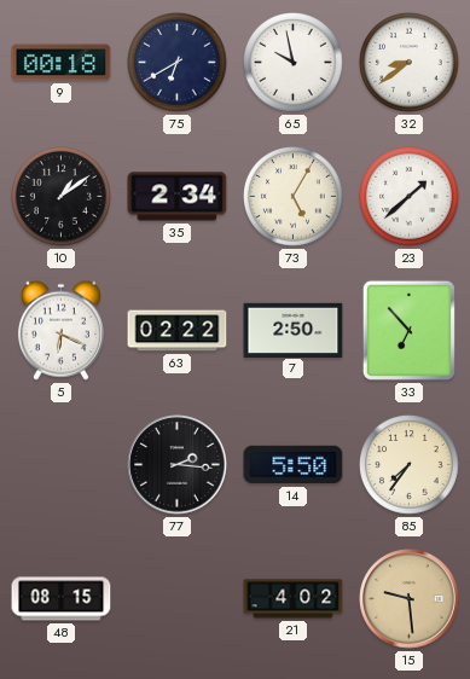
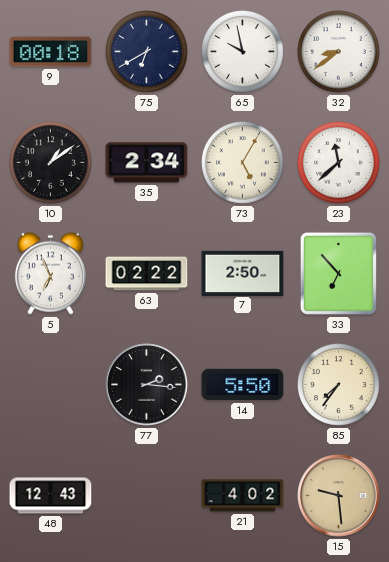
23: 1:38 -> 11:38 (339, 163)
5: 6:19 -> 6:56 (50, 273)
48: 08:15 -> 12:43 (51, 496)
